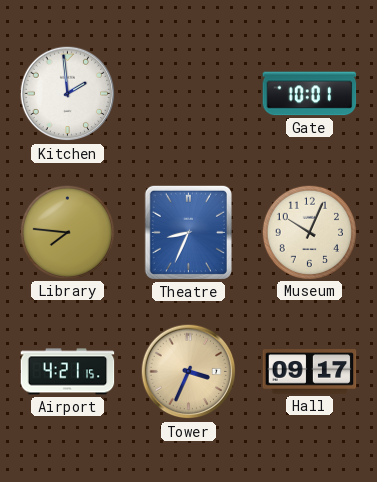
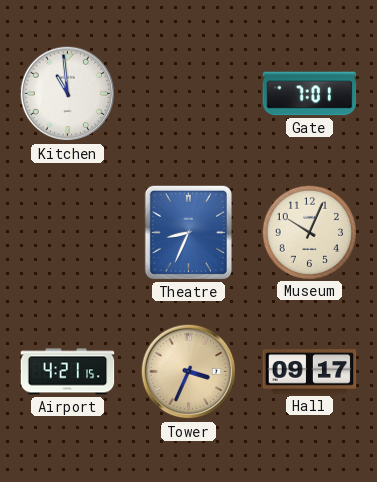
Kitchen: 1:59 -> 10:59 (68, 94)
Gate: 10:01 -> 7:01 (310, 94)
Library: 7:46 -> none (67, 232)
